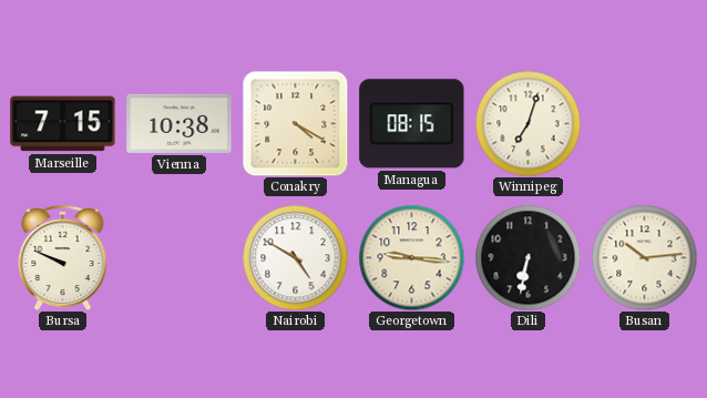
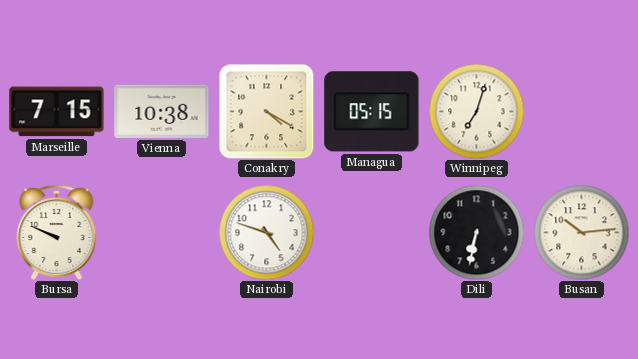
Managua: 08:15 -> 05:15 (372, 112)
Nairobi: 4:50 -> 4:48 (266, 232)
Georgetown: 9:16 -> none (411, 257)
